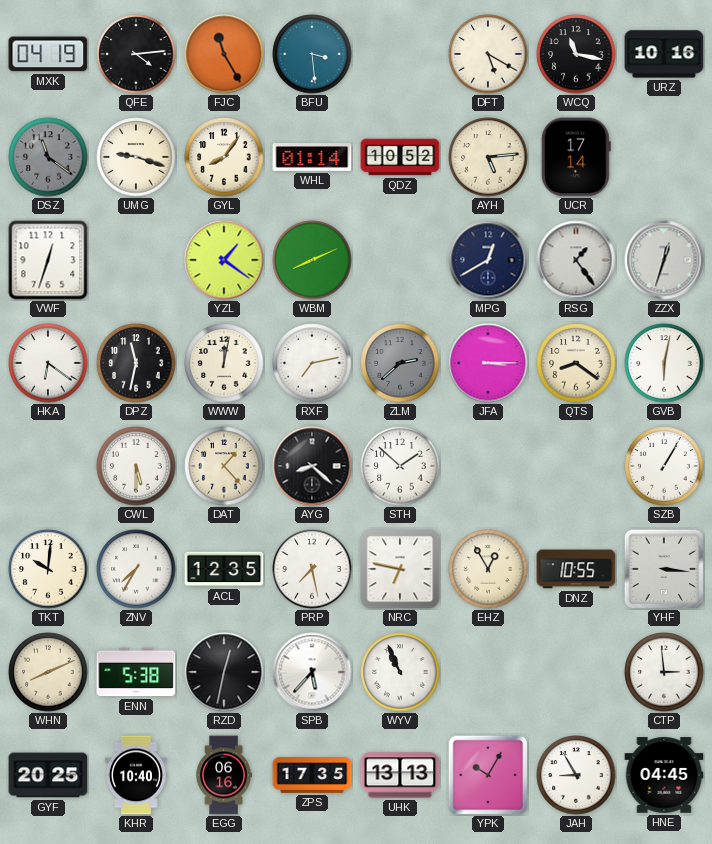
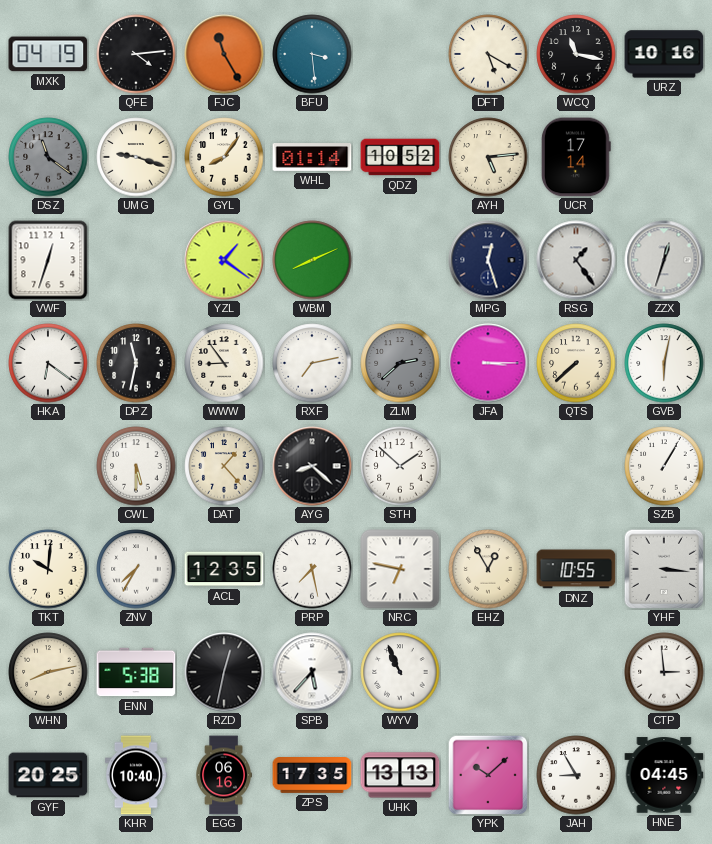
MPG: 12:40 -> 12:27 (488, 260)
WWW: 12:02 -> 8:54 (224, 363)
QTS: 8:21 -> 7:38 (576, 363)
WHN: 8:11 -> 8:13 (48, 672)
YPK: 10:05 -> 10:08 (488, 775)
